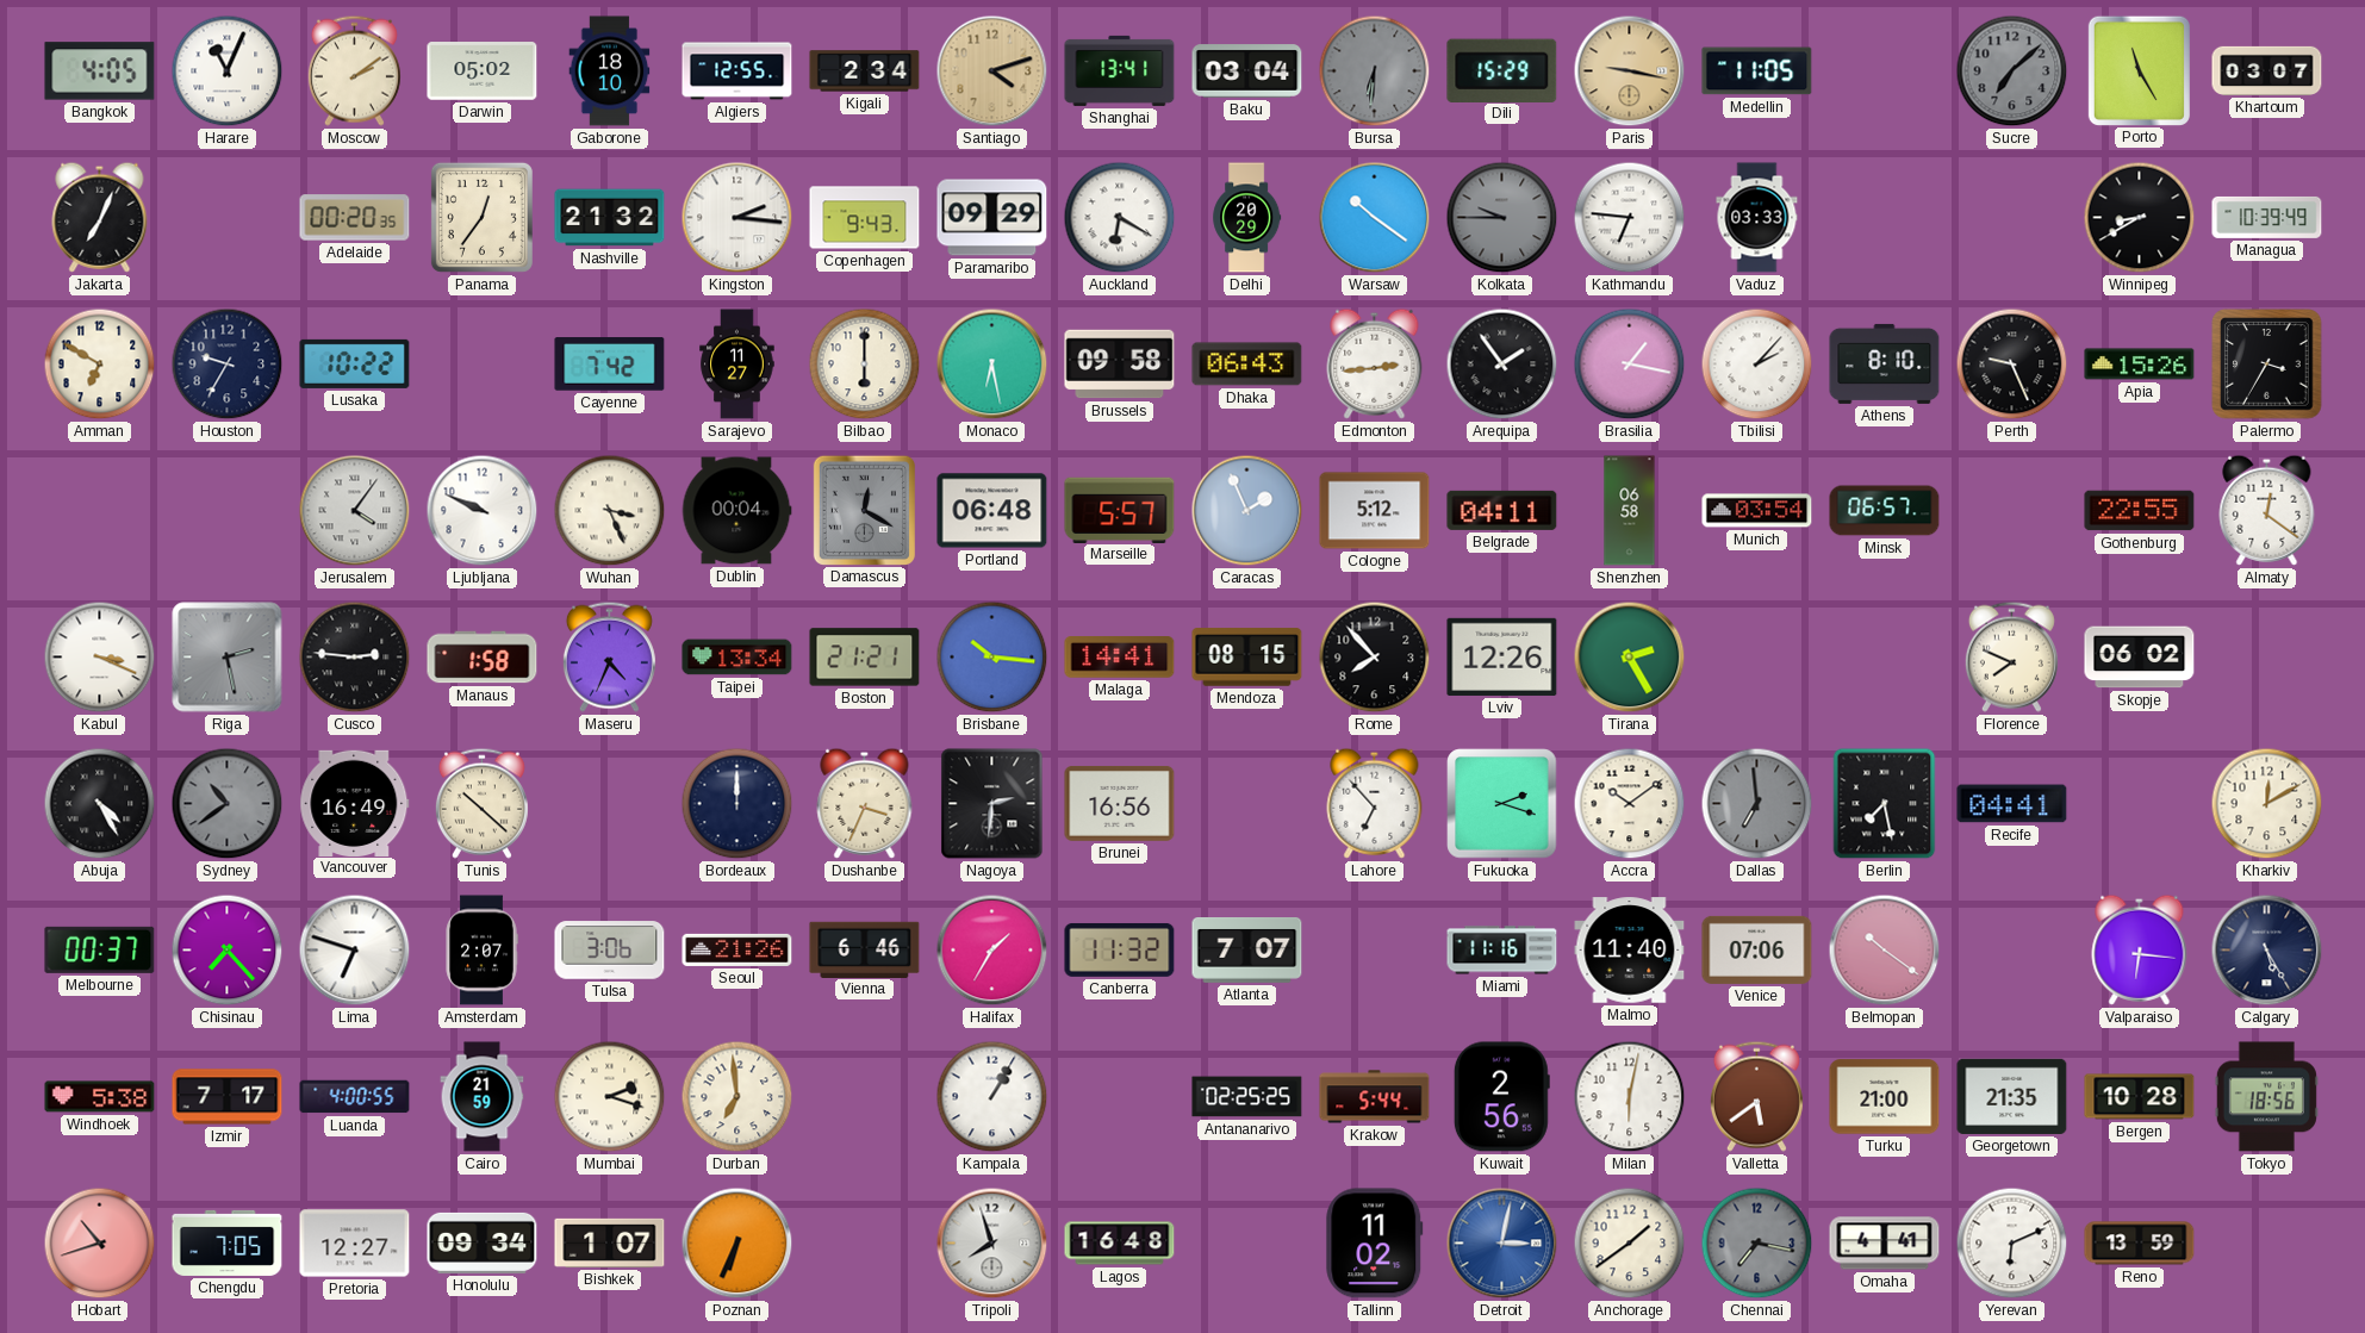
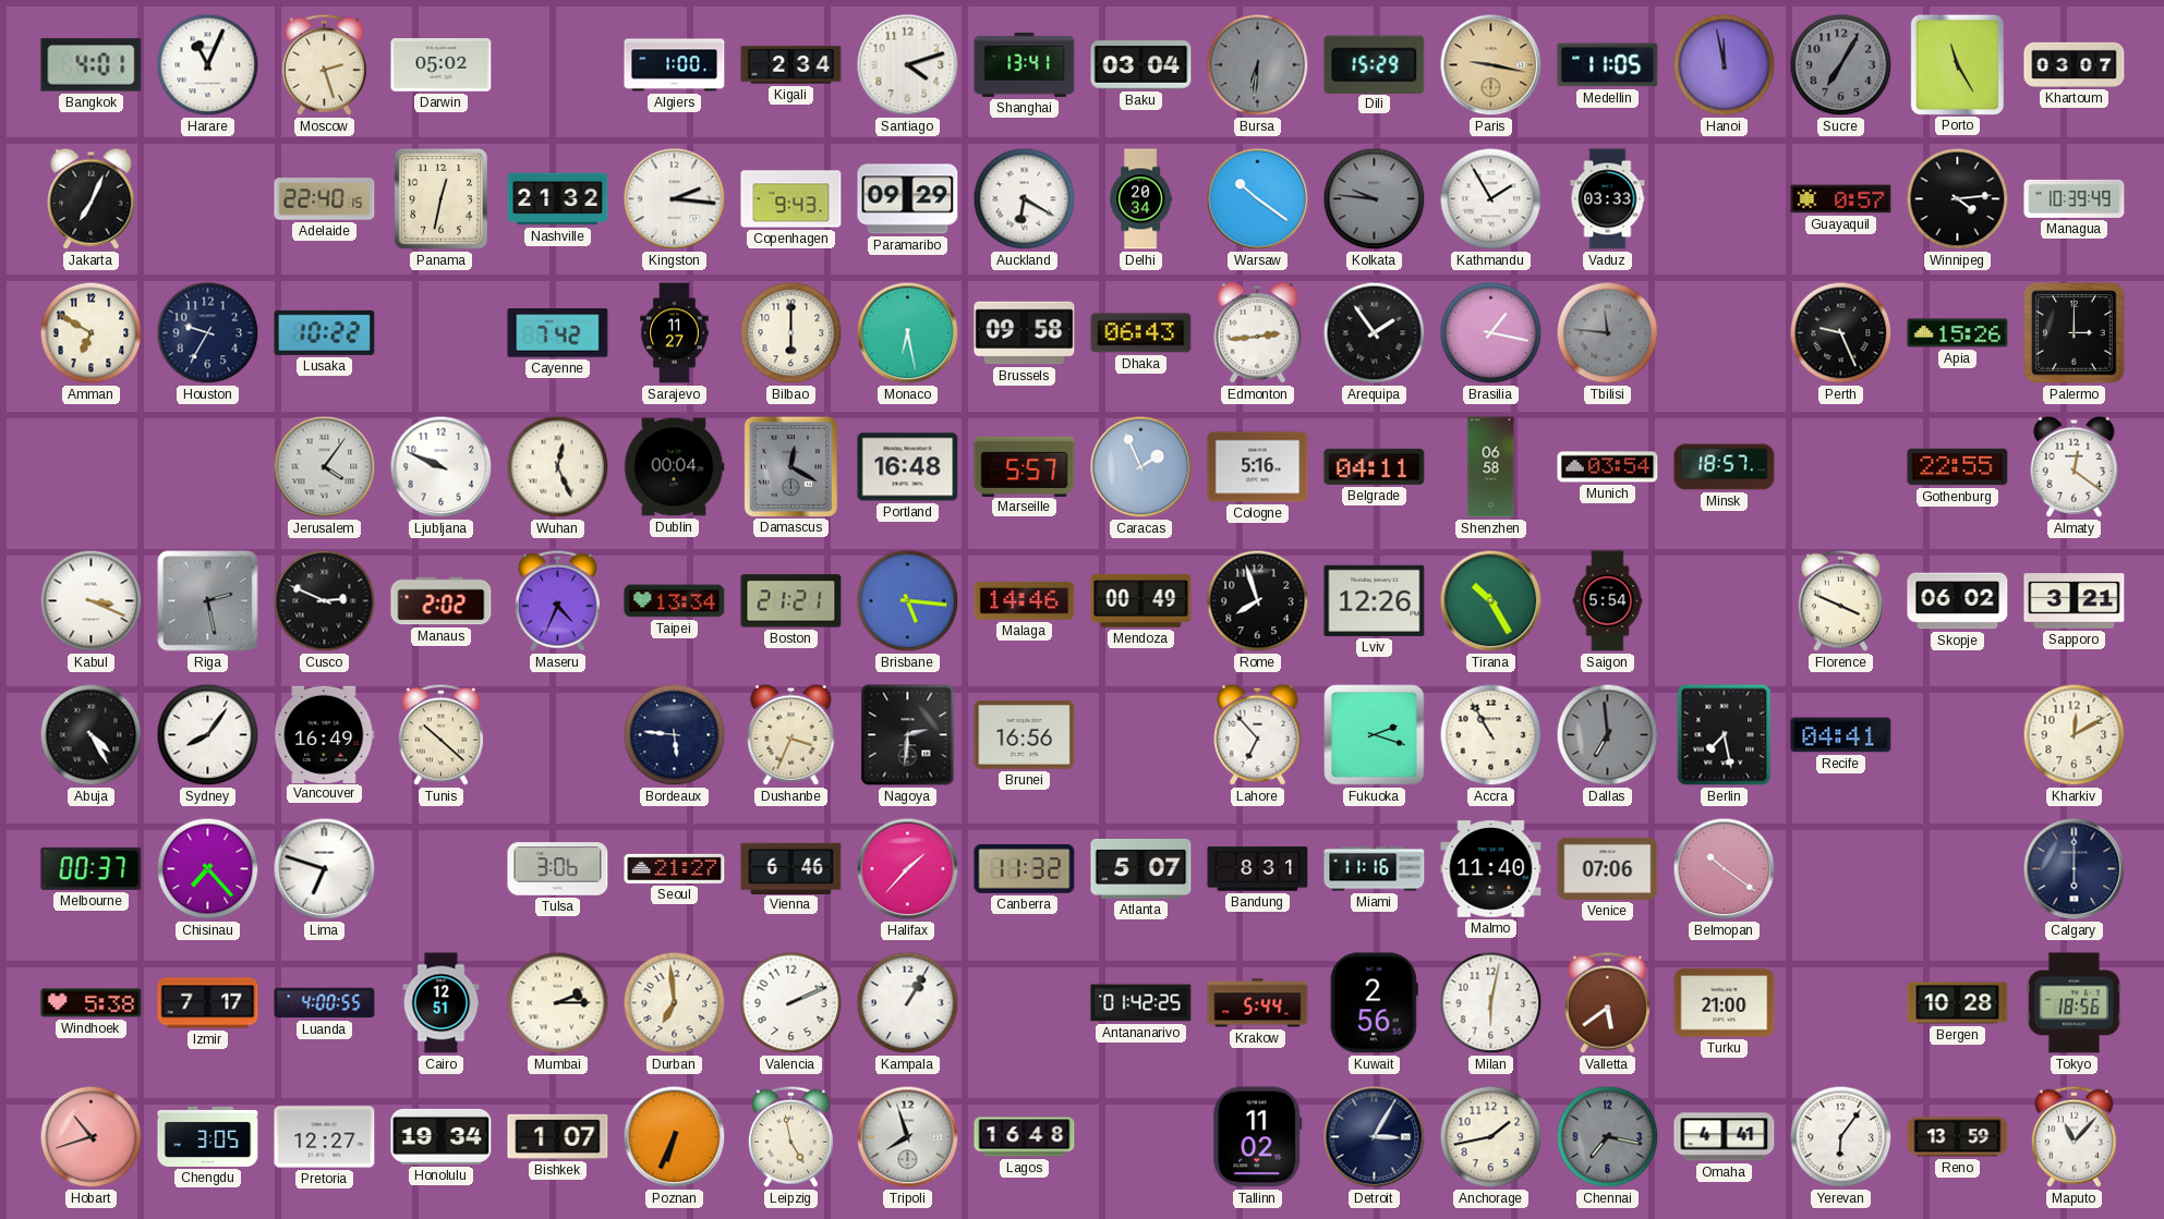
Bangkok: 4:05 -> 4:01 (92, 65)
Moscow: 2:09 -> 2:27 (324, 64)
Gaborone: 18:10 -> none (610, 71)
Algiers: 12:55 -> 1:00 (675, 65)
Santiago dial: champagne -> white (908, 65)
Hanoi: none -> 11:58 (1725, 65)
Sucre: 7:08 -> 7:05 (1841, 65)
Adelaide: 00:20 -> 22:40 (325, 199)
Panama: 12:36 -> 12:32 (440, 198)
Delhi: 20:29 -> 20:34 (1141, 199)
Kolkata: 9:45 -> 9:46 (1375, 199)
Kathmandu: 6:46 -> 1:55 (1491, 199)
Guayaquil: none -> 0:57 (1841, 199)
Winnipeg: 8:40 -> 4:14 (1958, 199)
Tbilisi: 2:07 -> 11:46 (1608, 333)
Tbilisi dial: white -> grey (1608, 333)
Athens: 8:10 -> none (1885, 363)
Palermo: 3:35 -> 3:00 (2075, 333)
Wuhan: 3:26 -> 12:26 (558, 467)
Portland: 06:48 -> 16:48 (908, 467)
Cologne: 5:12 -> 5:16 (1258, 467)
Minsk: 06:57 -> 18:57 (1725, 467)
Cusco: 2:46 -> 2:49 (325, 601)
Manaus: 1:58 -> 2:02 (442, 601)
Brisbane: 10:16 -> 5:16 (908, 601)
Malaga: 14:41 -> 14:46 (1025, 601)
Mendoza: 08:15 -> 00:49 (1141, 601)
Rome: 7:53 -> 7:57 (1258, 601)
Tirana: 2:25 -> 10:25 (1491, 601)
Saigon: none -> 5:54 (1608, 601)
Florence: 7:49 -> 3:49 (1840, 600)
Sapporo: none -> 3:21 (2075, 601)
Sydney: 10:39 -> 8:06 (208, 735)
Sydney dial: grey -> white (208, 735)
Bordeaux: 12:00 -> 5:46 (675, 735)
Accra: 10:09 -> 10:55 (1491, 735)
Amsterdam: 2:07 -> none (481, 951)
Seoul: 21:26 -> 21:27 (675, 868)
Halifax: 1:35 -> 1:37 (908, 869)
Atlanta: 7:07 -> 5:07 (1141, 869)
Bandung: none -> 8:31 (1258, 869)
Valparaiso: 6:16 -> none (2140, 949)
Calgary: 5:25 -> 6:00 (2075, 869)
Cairo: 21:59 -> 12:51 (442, 1003)
Mumbai: 2:18 -> 2:15 (558, 1003)
Valencia: none -> 2:11 (791, 1003)
Antananarivo: 02:25 -> 01:42 (1141, 1003)
Georgetown: 21:35 -> none (2012, 1096)
Chengdu: 7:05 -> 3:05 (208, 1136)
Honolulu: 09:34 -> 19:34 (442, 1136)
Leipzig: none -> 4:58 (790, 1136)
Detroit: 3:02 -> 3:05 (1375, 1137)
Detroit dial: blue -> navy (1375, 1137)
Anchorage: 1:39 -> 1:43 (1491, 1137)
Yerevan: 6:11 -> 6:06 (1841, 1137)
Maputo: none -> 11:07 (2074, 1136)
